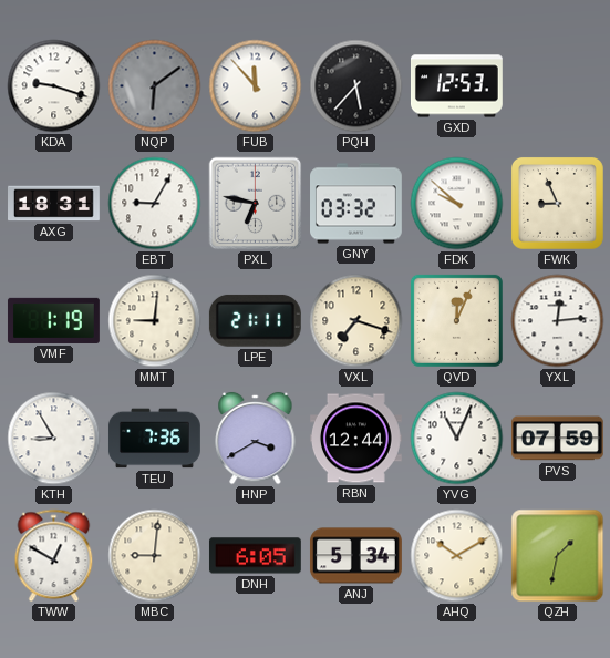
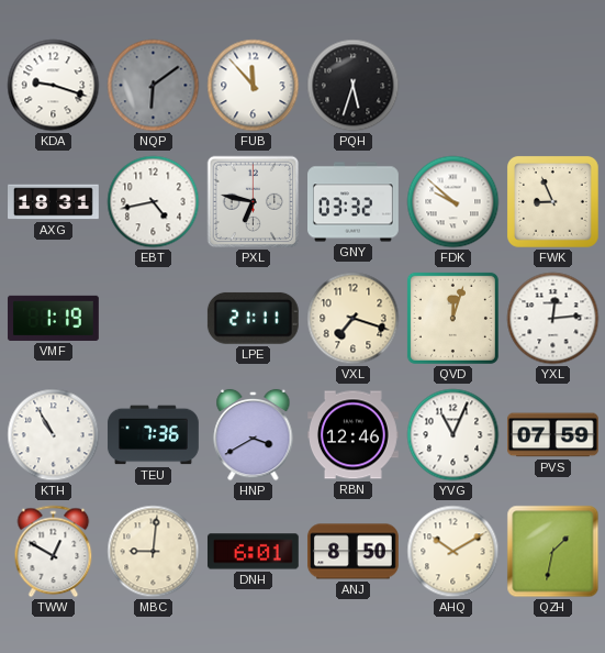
PQH: 5:37 -> 5:33 (354, 86)
GXD: 12:53 -> none (456, 86)
EBT: 9:05 -> 4:43 (154, 202)
MMT: 9:01 -> none (155, 321)
QVD: 12:04 -> 12:03 (452, 318)
KTH: 8:55 -> 10:55 (54, 435)
RBN: 12:44 -> 12:46 (352, 435)
DNH: 6:05 -> 6:01 (253, 552)
ANJ: 5:34 -> 8:50 (352, 552)
